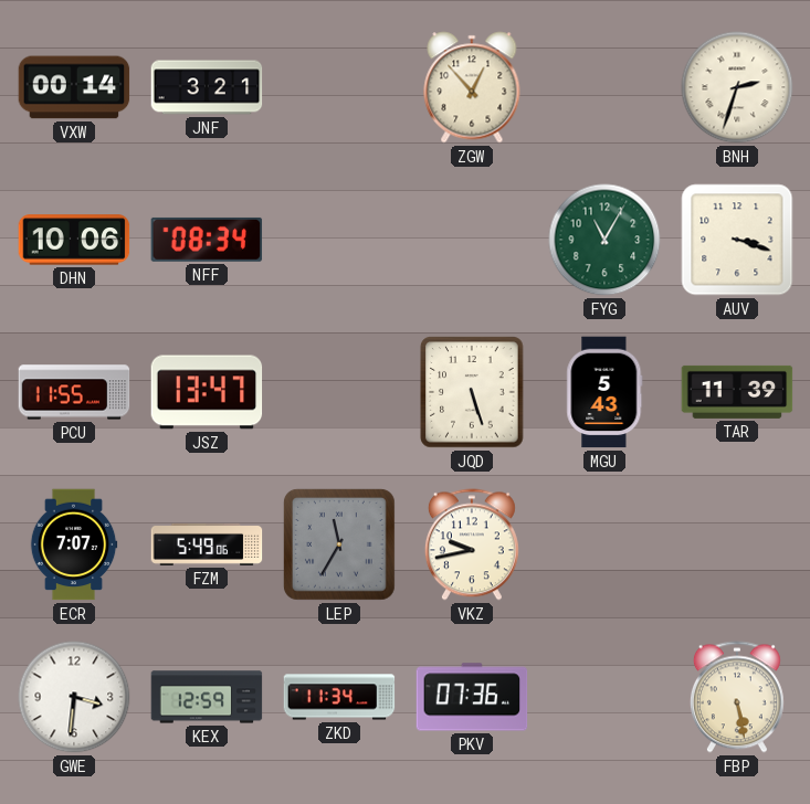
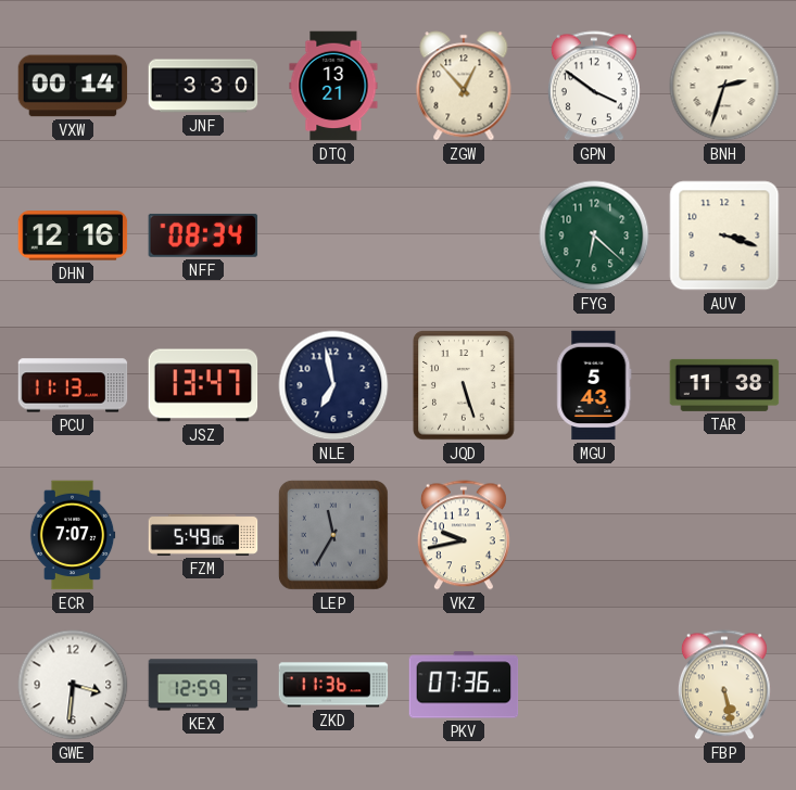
JNF: 3:21 -> 3:30 (203, 86)
DTQ: none -> 13:21 (333, 86)
GPN: none -> 3:51 (594, 86)
DHN: 10:06 -> 12:16 (73, 235)
FYG: 11:05 -> 6:22 (594, 235)
PCU: 11:55 -> 11:13 (73, 385)
NLE: none -> 6:58 (333, 385)
TAR: 11:39 -> 11:38 (724, 385)
ZKD: 11:34 -> 11:36 (333, 685)
